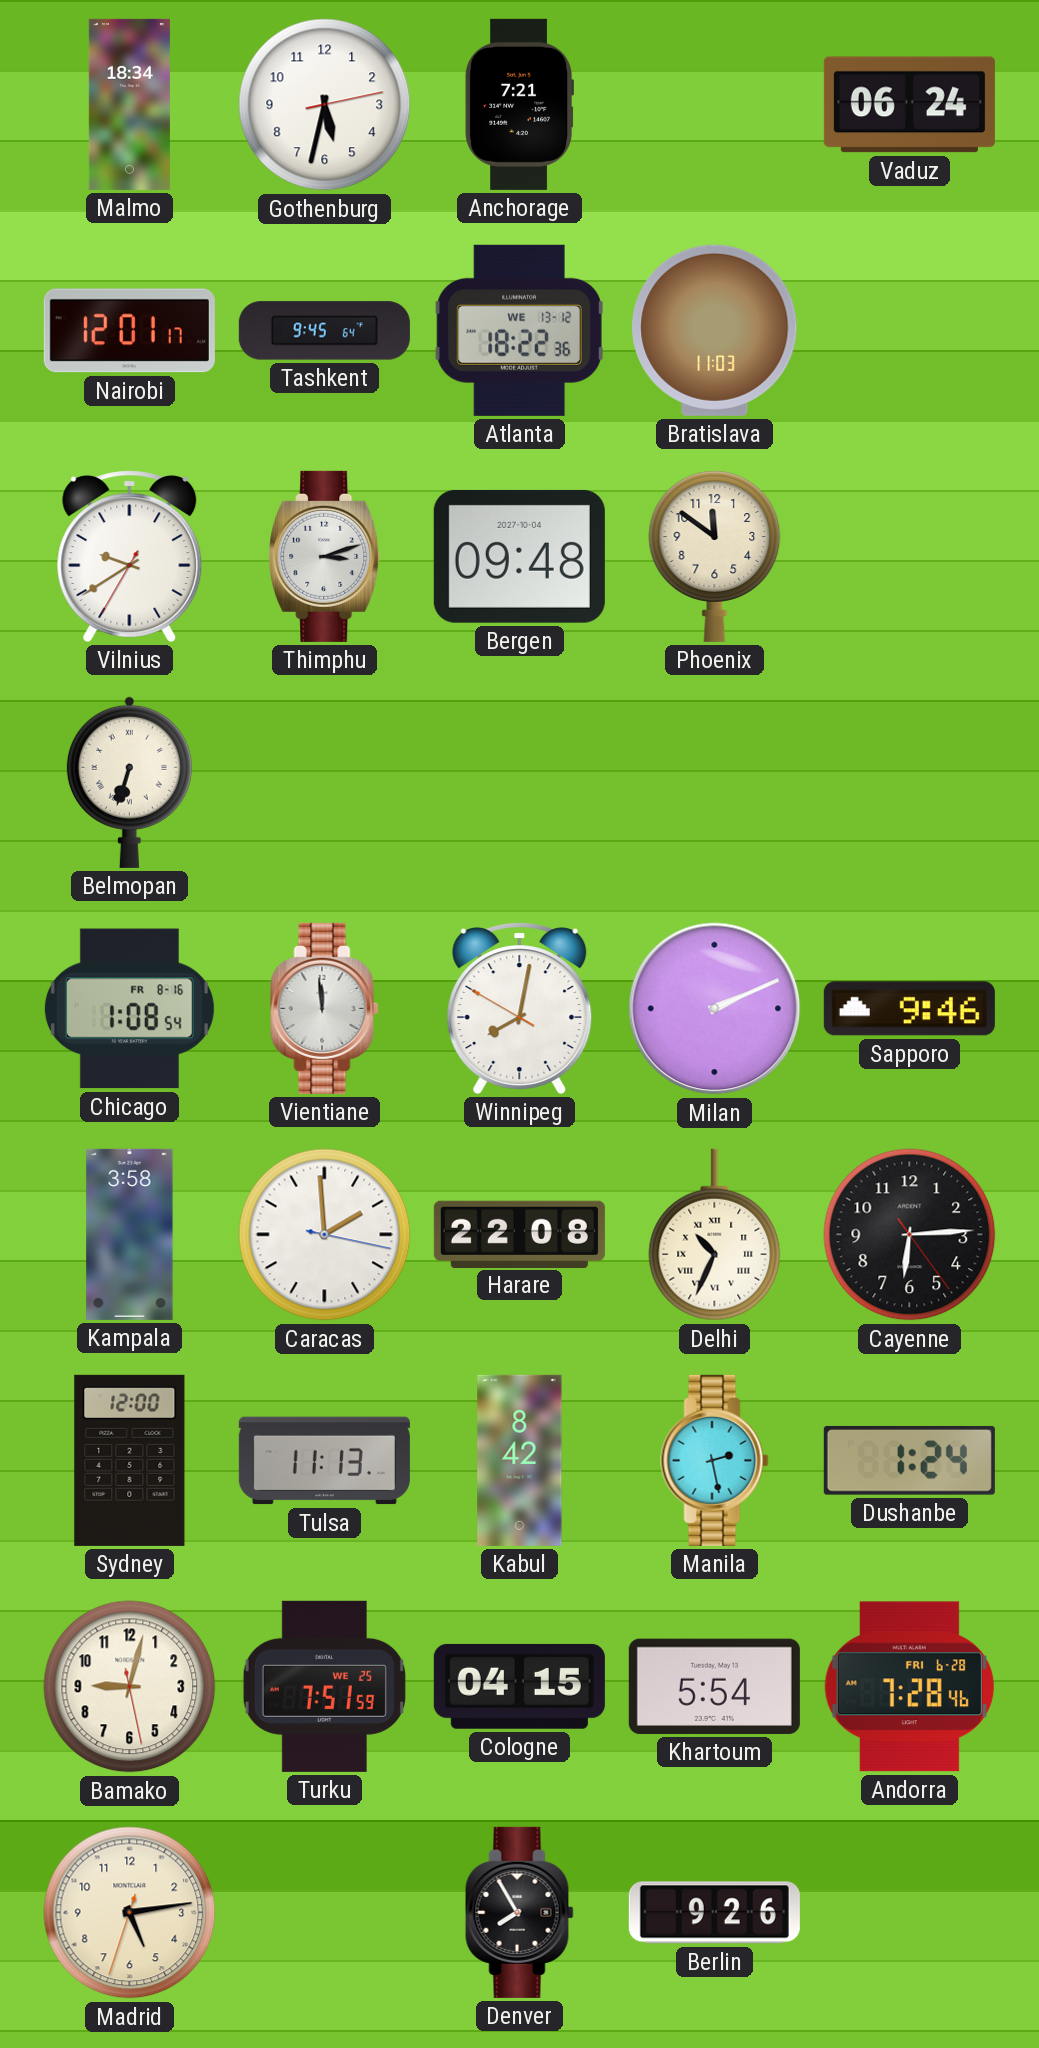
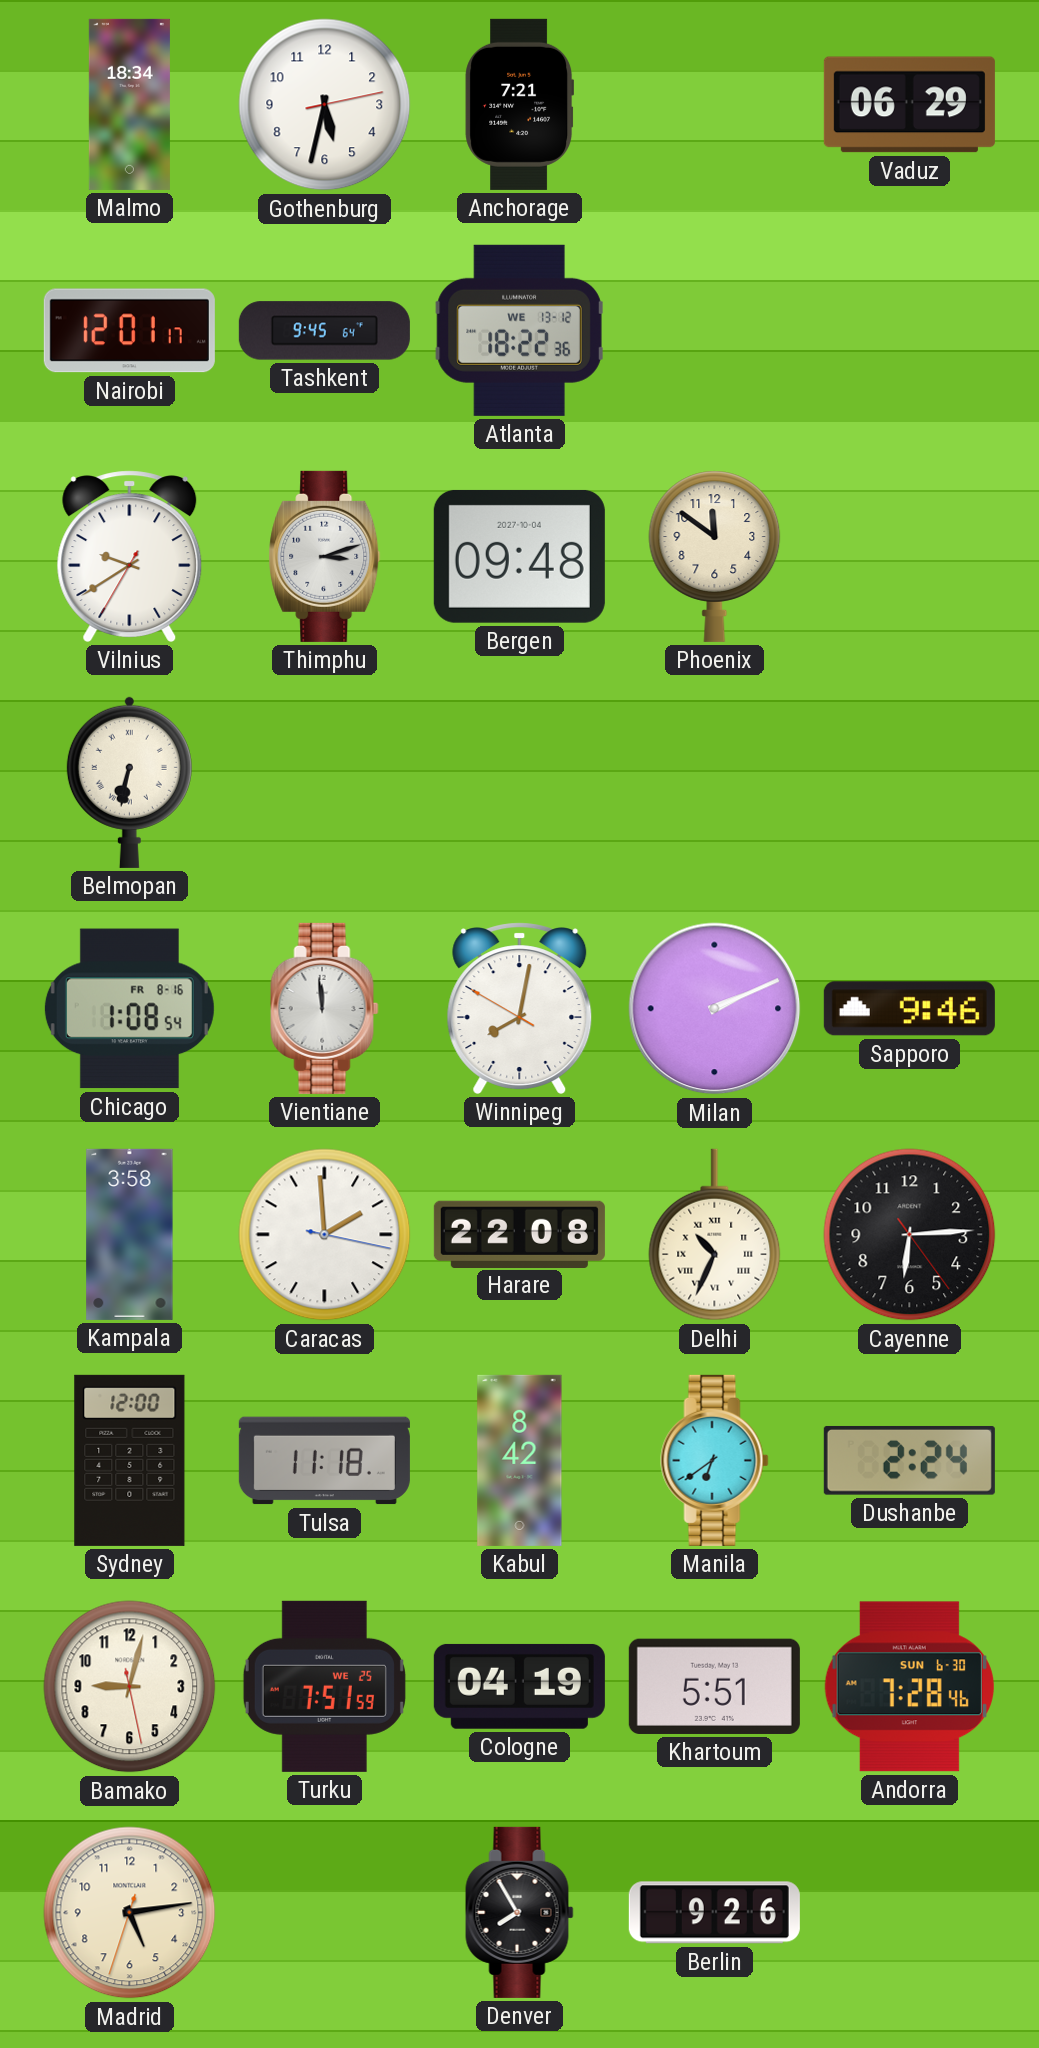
Vaduz: 06:24 -> 06:29 (909, 105)
Bratislava: 11:03 -> none (715, 330)
Belmopan: 6:33 -> 6:32 (129, 782)
Tulsa: 11:13 -> 11:18 (324, 1461)
Manila: 2:28 -> 6:39 (715, 1460)
Dushanbe: 1:24 -> 2:24 (909, 1461)
Cologne: 04:15 -> 04:19 (519, 1686)
Khartoum: 5:54 -> 5:51 (714, 1686)
Andorra date: FRI 6-28 -> SUN 6-30 (909, 1687)
